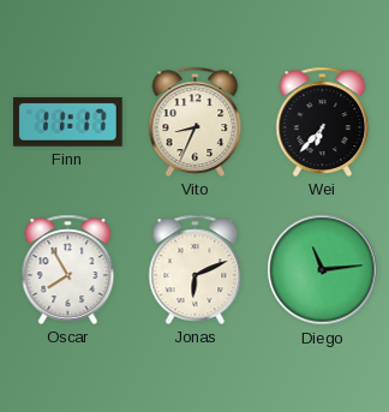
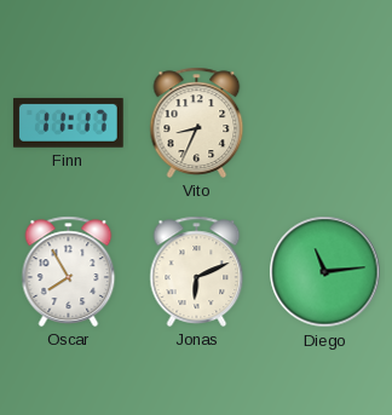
Wei: 6:37 -> none (323, 121)
